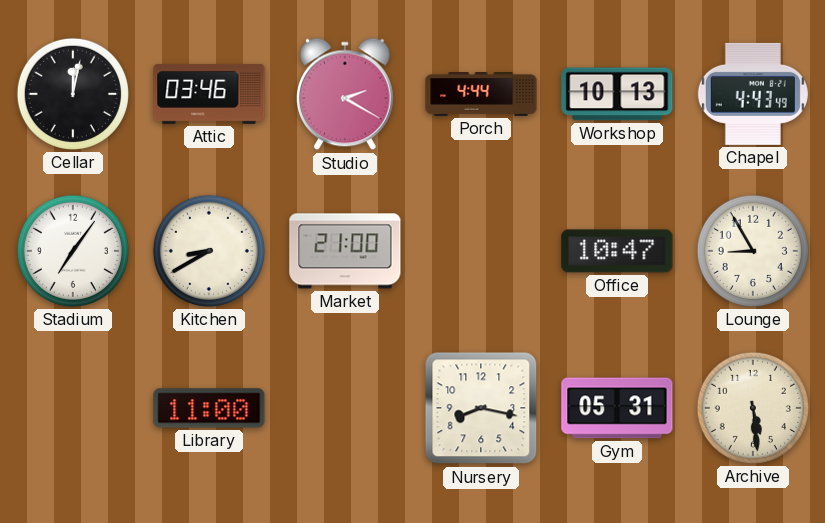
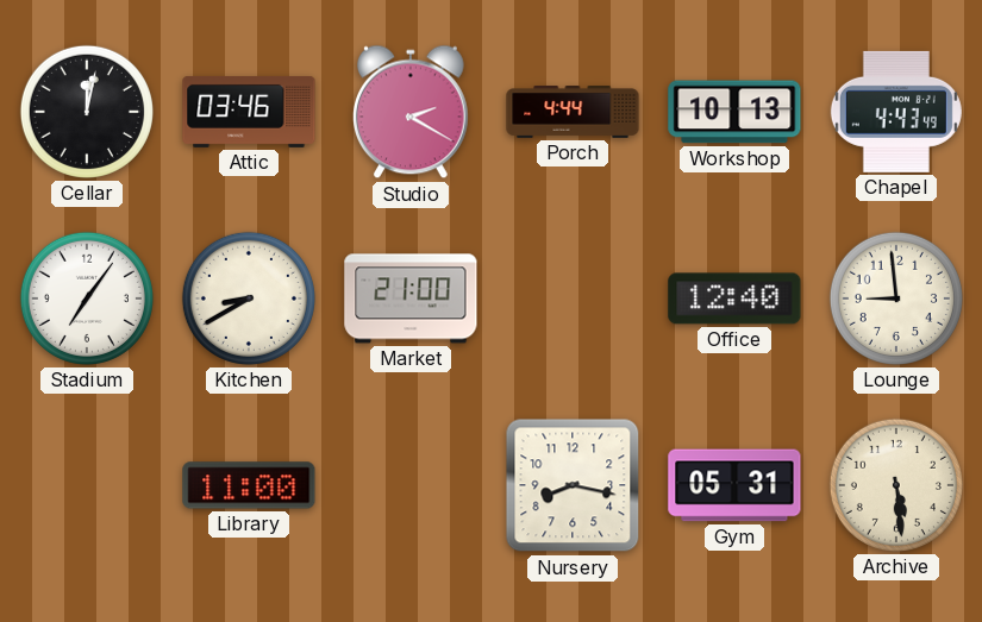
Office: 10:47 -> 12:40 (734, 299)
Lounge: 8:55 -> 8:59 (896, 299)
